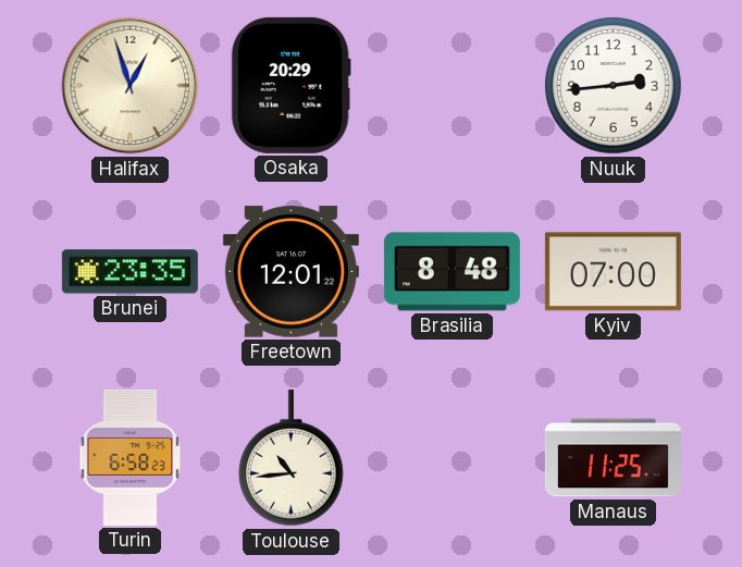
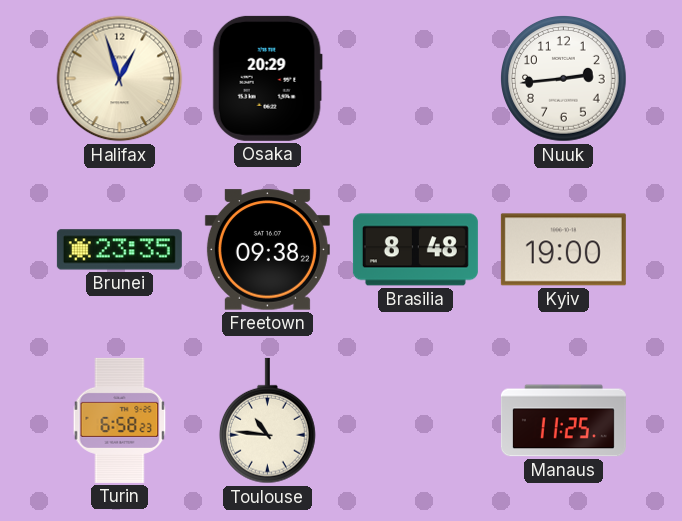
Freetown: 12:01 -> 09:38 (267, 250)
Kyiv: 07:00 -> 19:00 (563, 250)
Toulouse: 10:44 -> 10:46 (267, 421)
